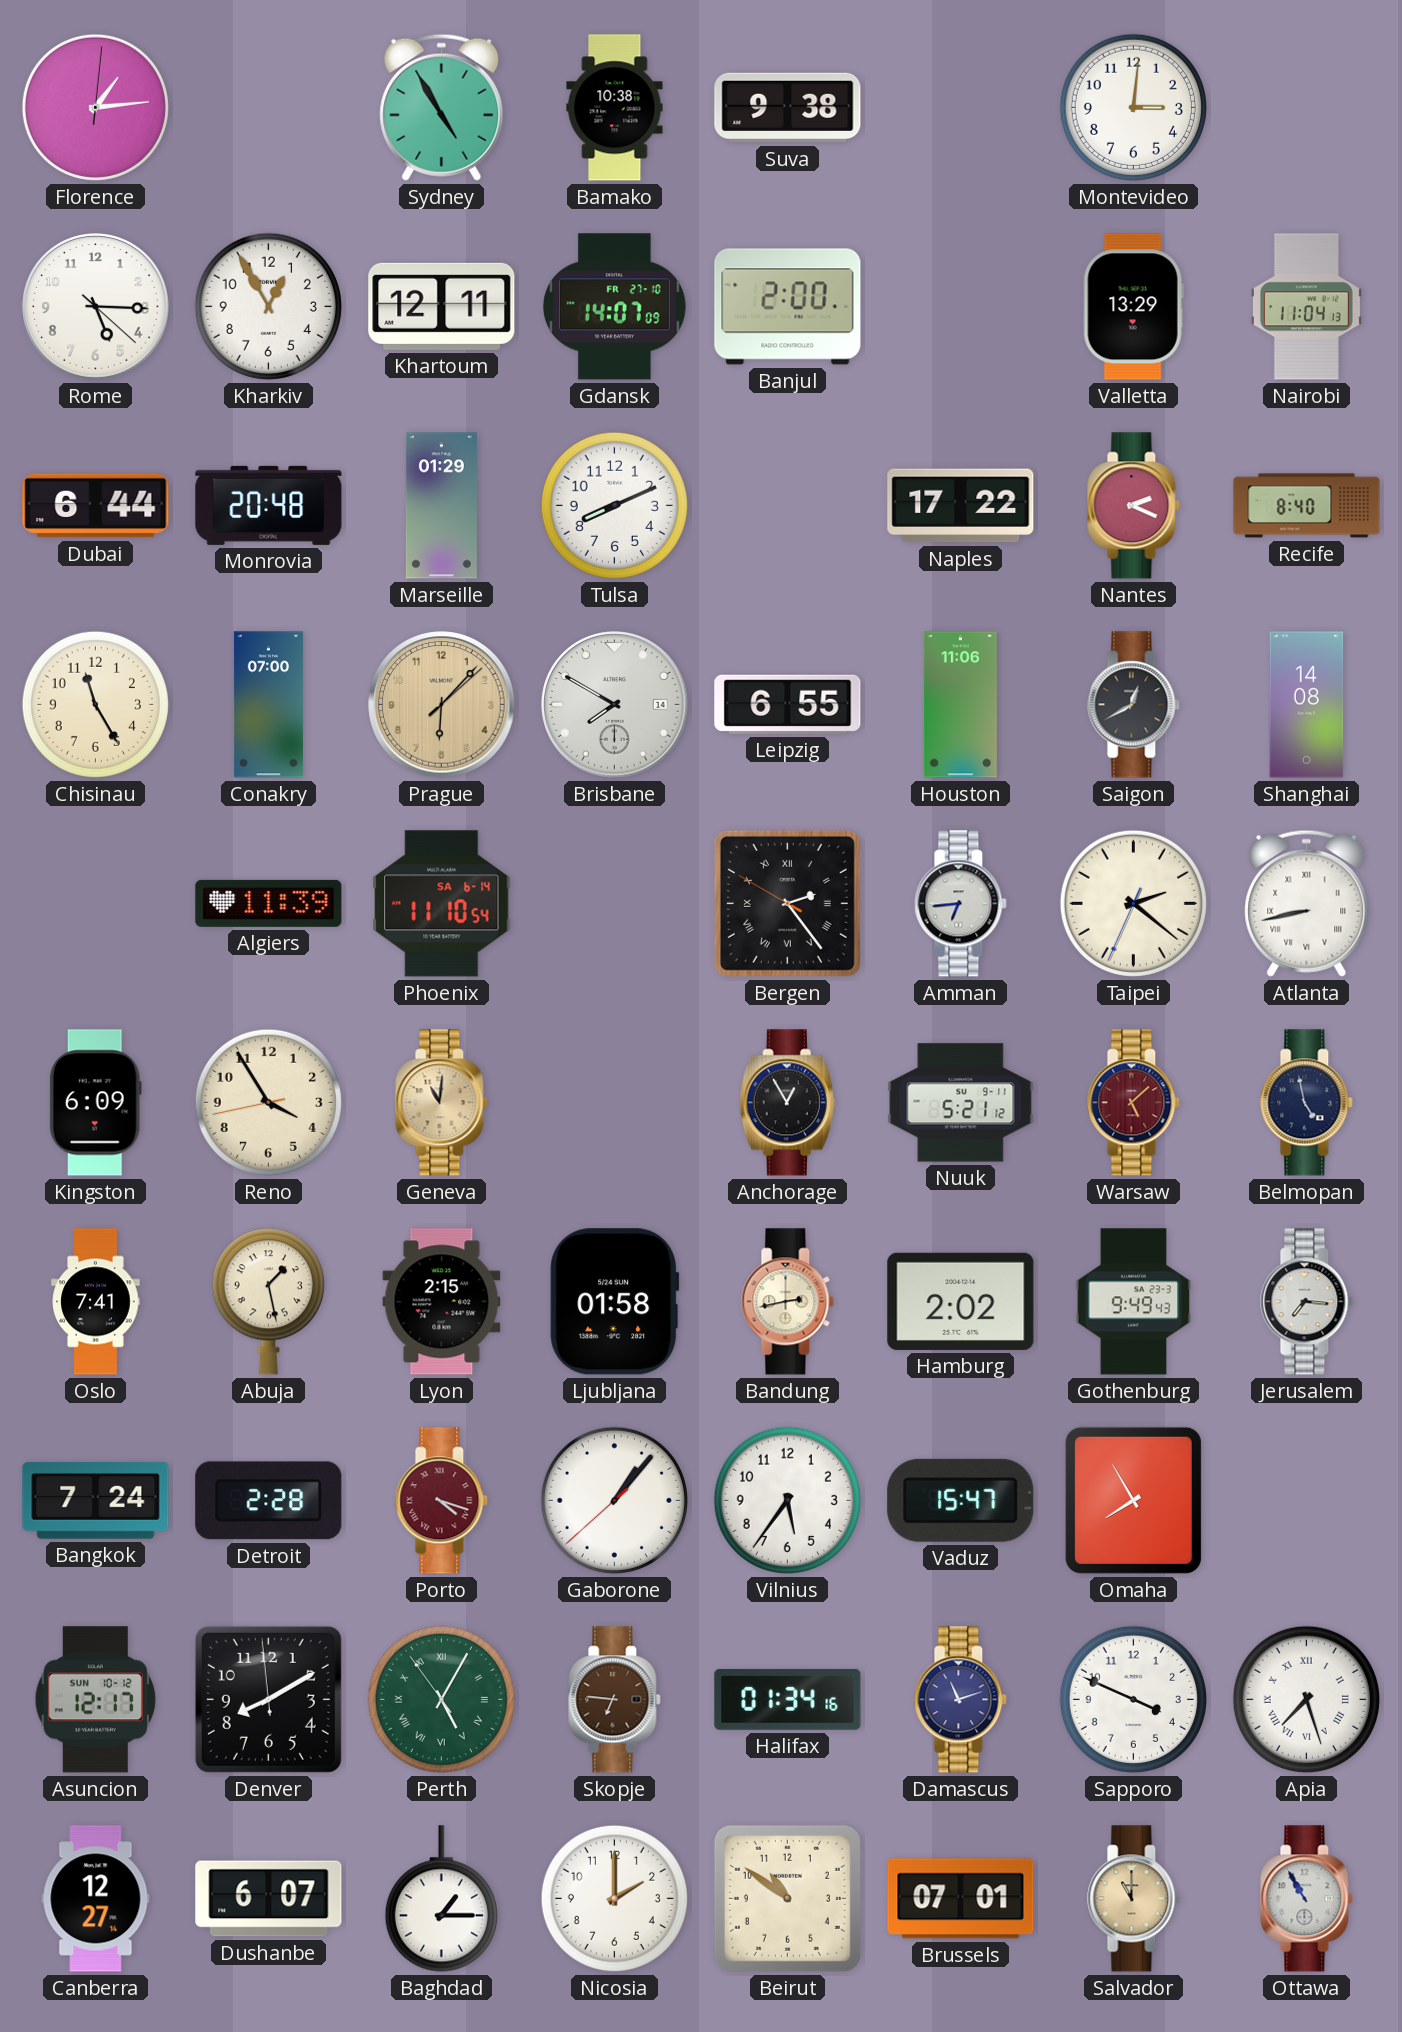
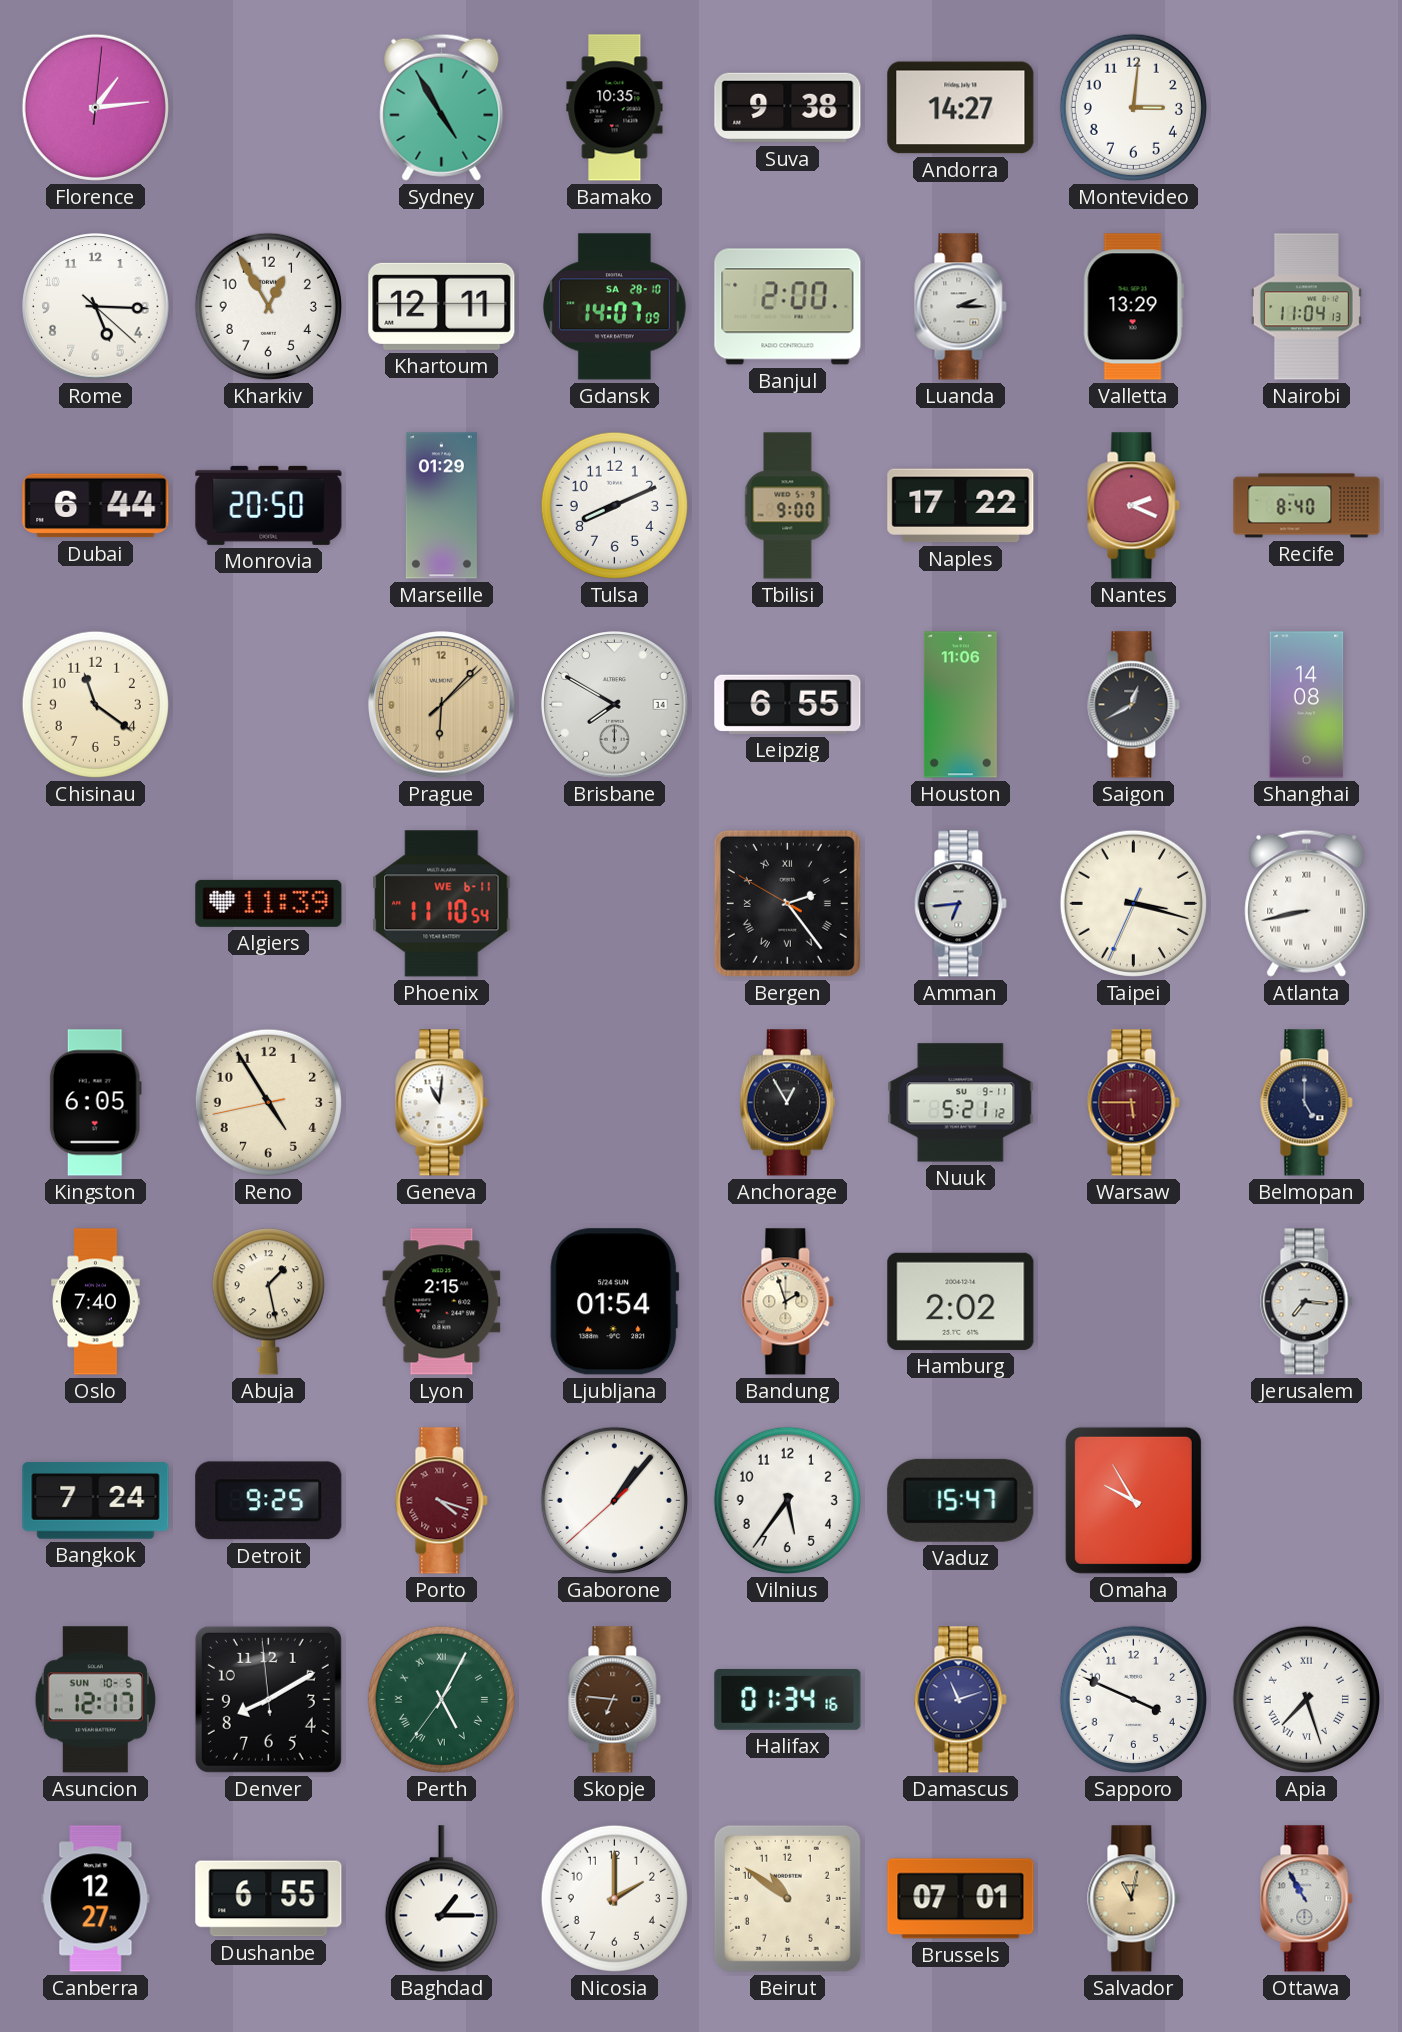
Bamako: 10:38 -> 10:35 (615, 108)
Andorra: none -> 14:27 (961, 108)
Gdansk date: FR 27-10 -> SA 28-10 (615, 307)
Luanda: none -> 2:15 (961, 307)
Monrovia: 20:48 -> 20:50 (269, 505)
Tbilisi: none -> 9:00 (788, 506)
Chisinau: 11:25 -> 11:21 (95, 704)
Conakry: 07:00 -> none (268, 705)
Phoenix date: SA 6-14 -> WE 6-11 (442, 904)
Taipei: 2:21 -> 3:17 (1133, 903)
Kingston: 6:09 -> 6:05 (95, 1103)
Reno: 3:54 -> 4:54 (268, 1102)
Geneva dial: champagne -> white (442, 1103)
Warsaw: 5:08 -> 5:45 (1134, 1103)
Belmopan: 4:58 -> 5:00 (1307, 1103)
Oslo: 7:41 -> 7:40 (96, 1302)
Ljubljana: 01:58 -> 01:54 (615, 1302)
Bandung: 2:43 -> 1:57 (788, 1302)
Gothenburg: 9:49 -> none (1134, 1302)
Detroit: 2:28 -> 9:25 (269, 1501)
Omaha: 7:55 -> 9:55 (1133, 1500)
Asuncion date: SUN 10-12 -> SUN 10-5 (95, 1700)
Perth: 5:04:54 -> 5:04:36 (441, 1699)
Dushanbe: 6:07 -> 6:55 (269, 1899)
Salvador: 11:00 -> 11:02 (1134, 1899)
